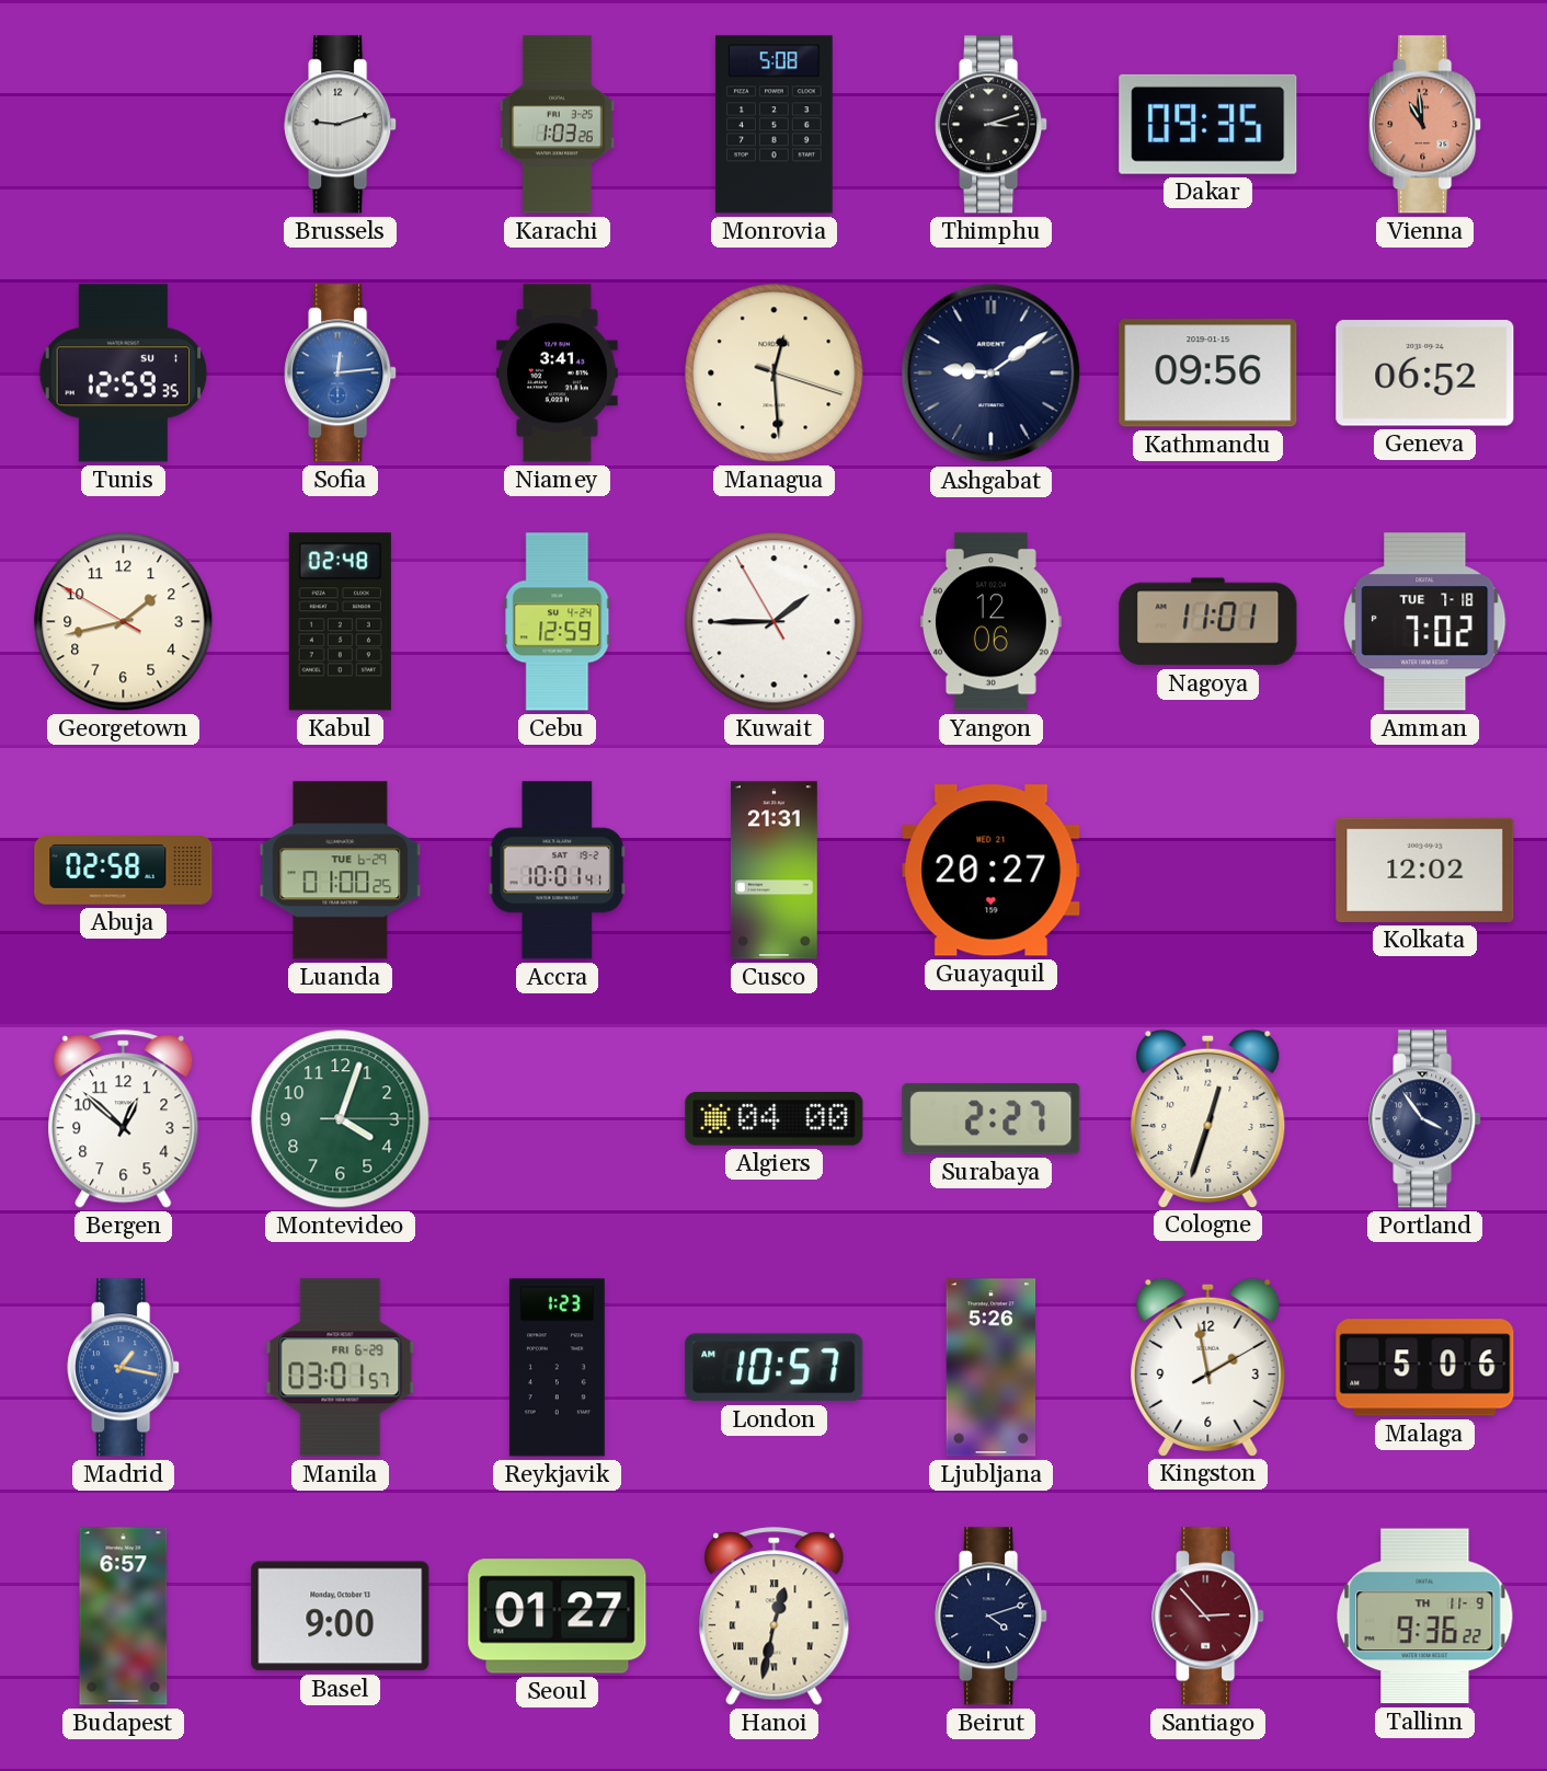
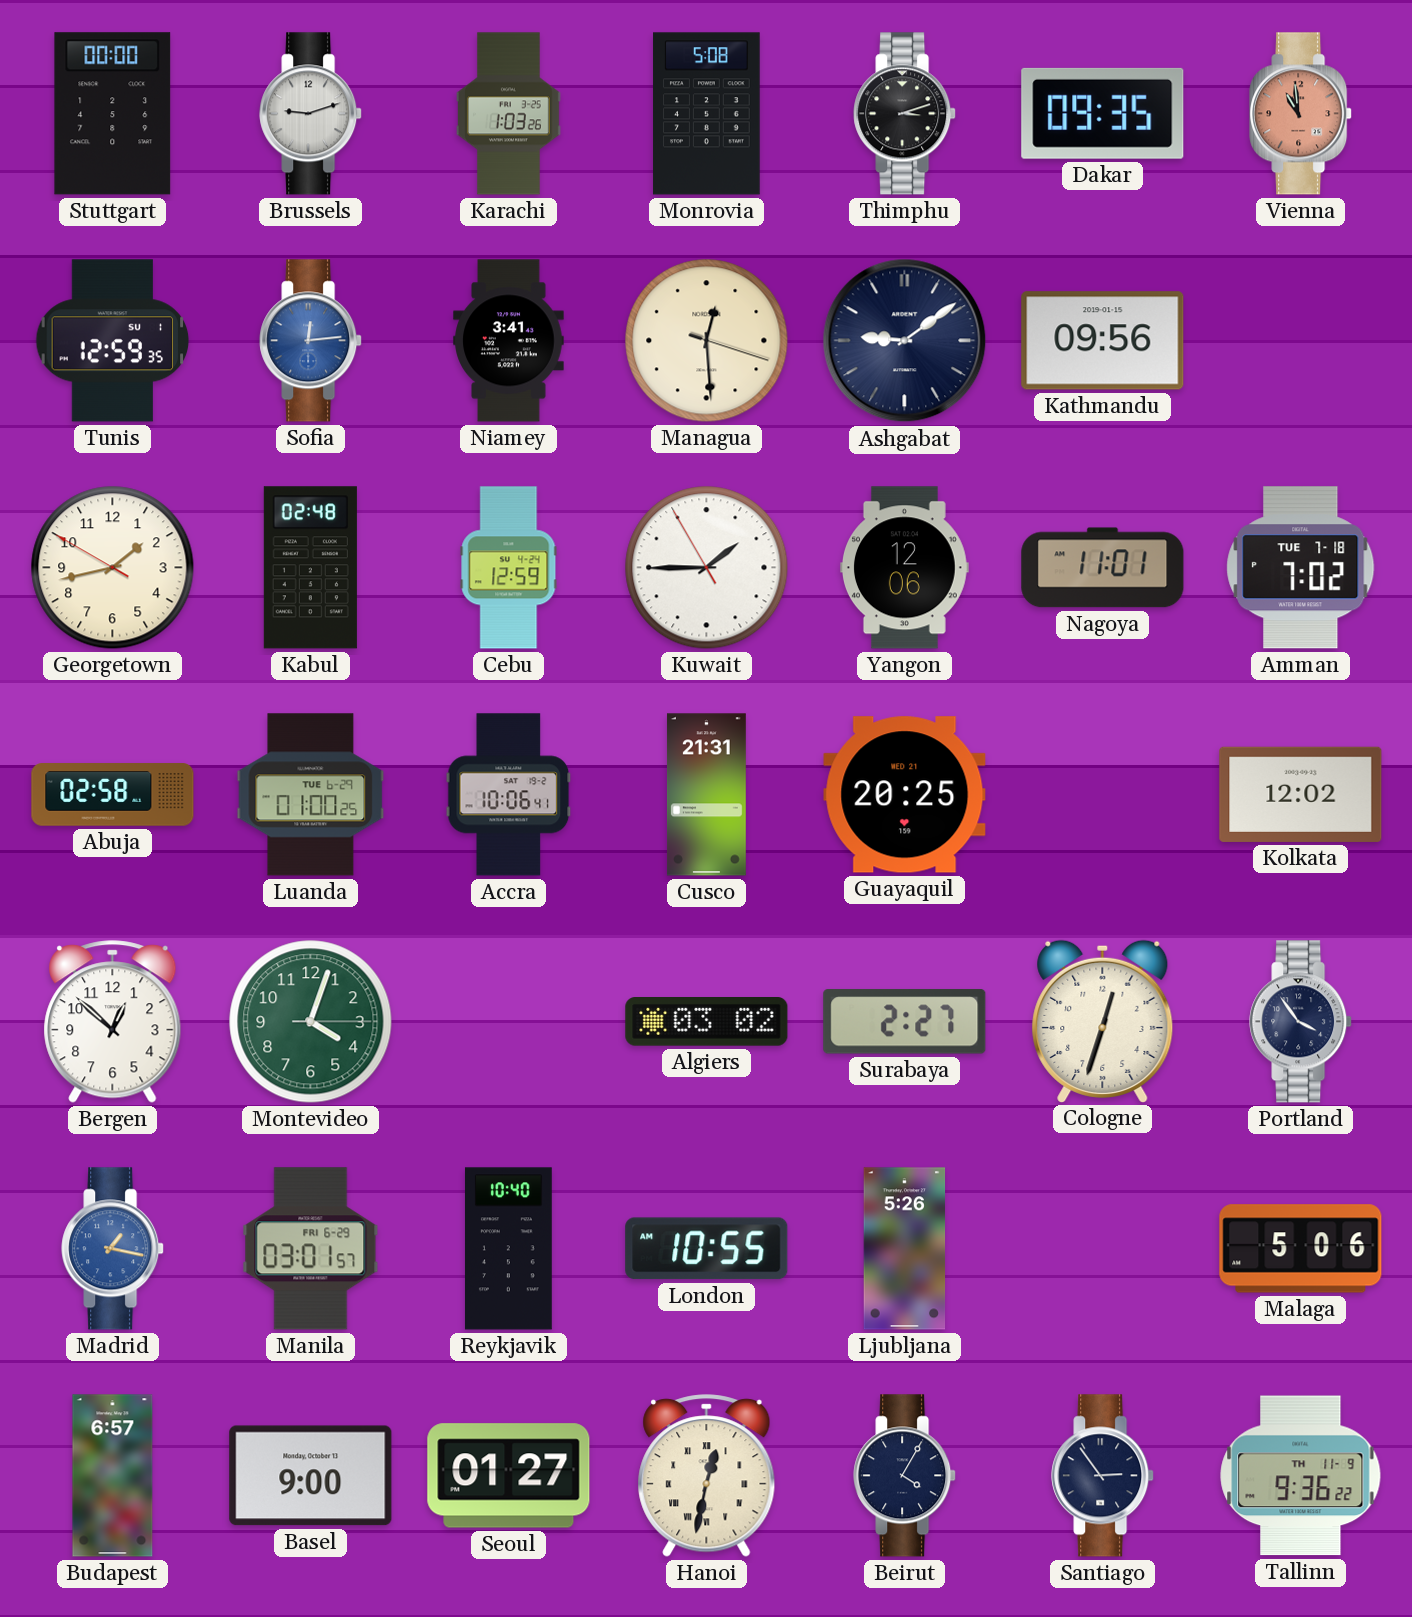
Stuttgart: none -> 00:00 (113, 114)
Geneva: 06:52 -> none (1425, 373)
Accra: 10:01 -> 10:06 (509, 795)
Guayaquil: 20:27 -> 20:25 (905, 795)
Algiers: 04:00 -> 03:02 (707, 1022)
Reykjavik: 1:23 -> 10:40 (509, 1249)
London: 10:57 -> 10:55 (707, 1249)
Kingston: 1:58 -> none (1208, 1367)
Beirut: 4:12 -> 4:05 (905, 1476)
Santiago: 2:53 -> 2:54 (1103, 1476)
Santiago dial: burgundy -> navy (1103, 1476)
